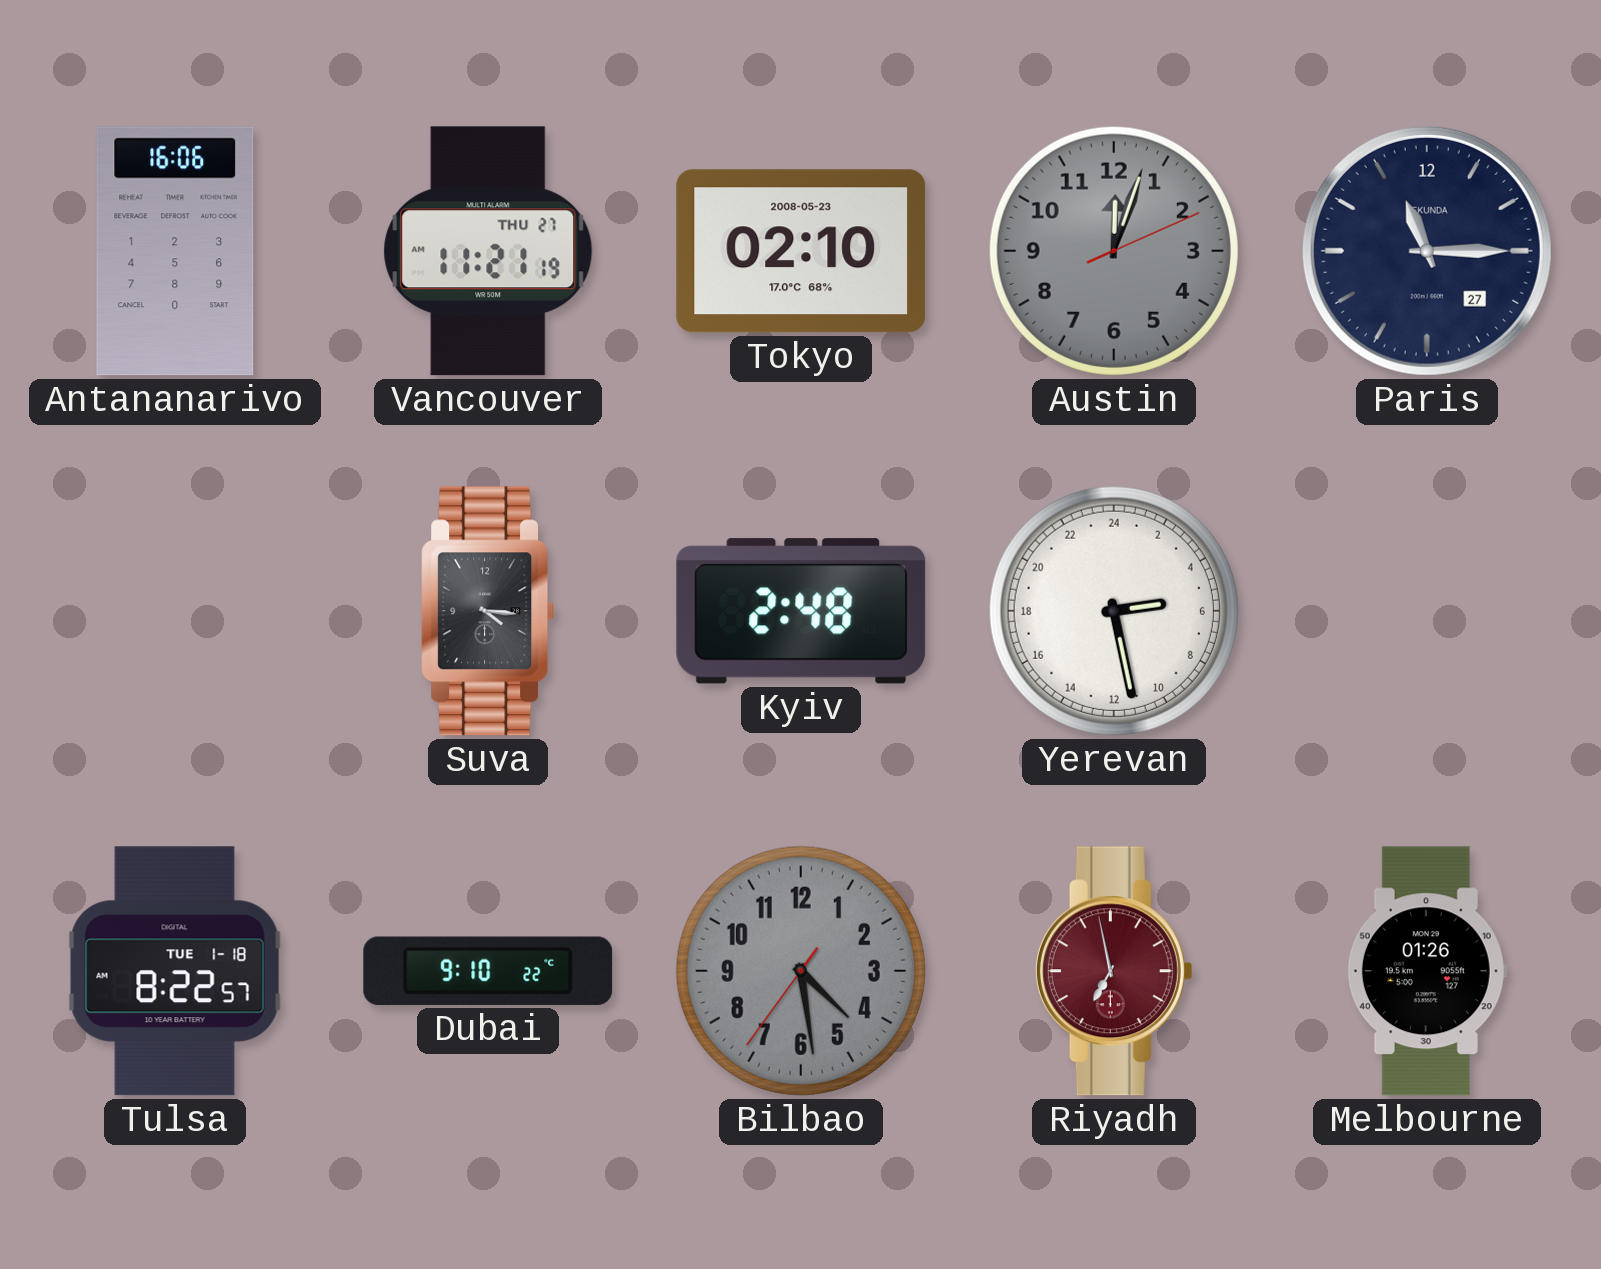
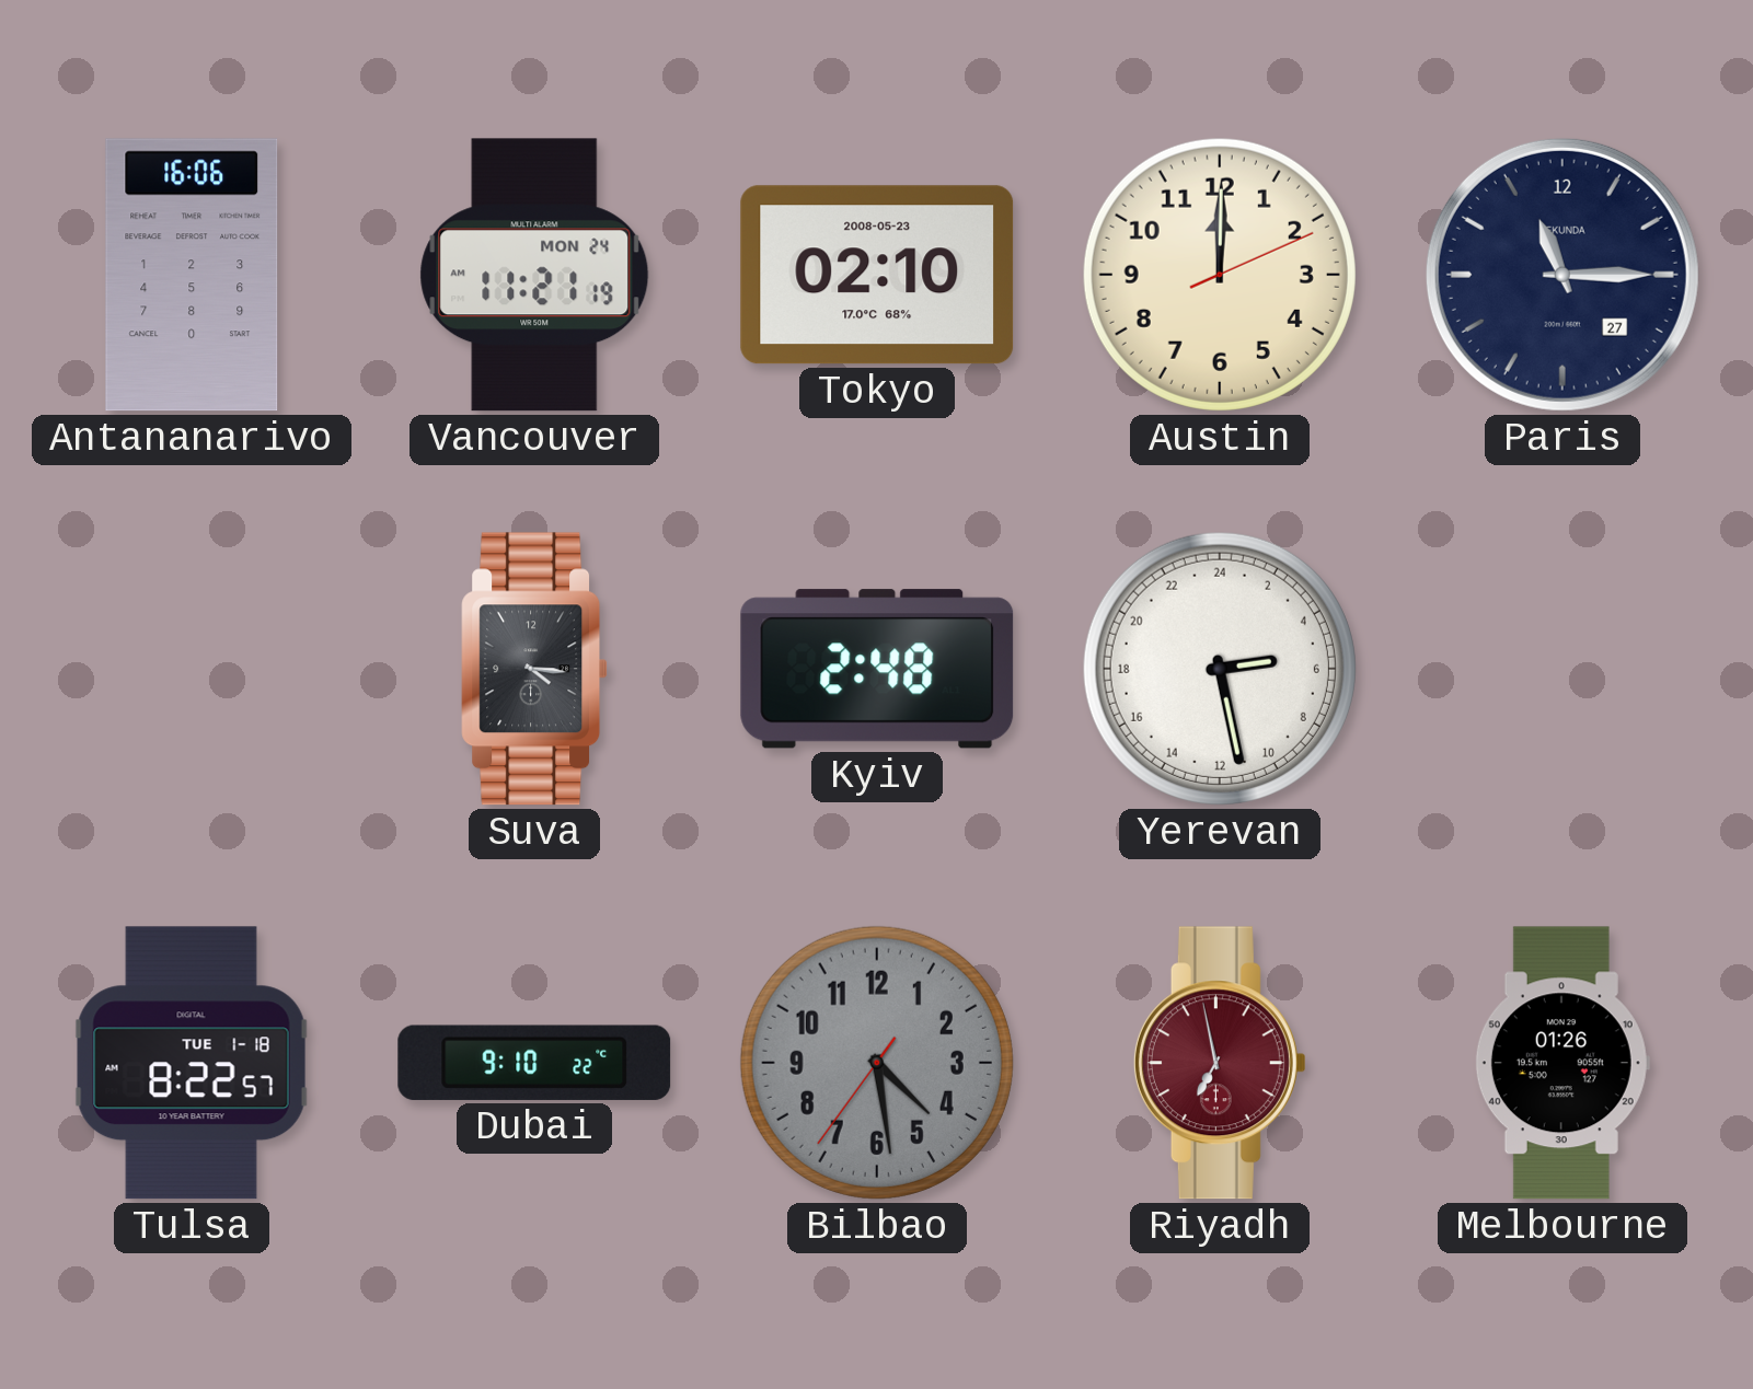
Vancouver date: THU 27 -> MON 24 (534, 275)
Austin: 12:03 -> 12:00 (1220, 275)
Austin dial: grey -> cream (1220, 275)
